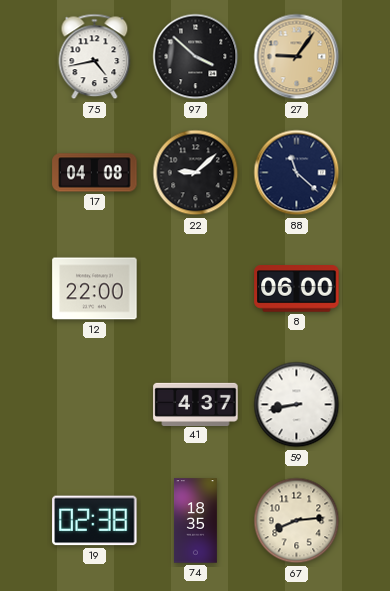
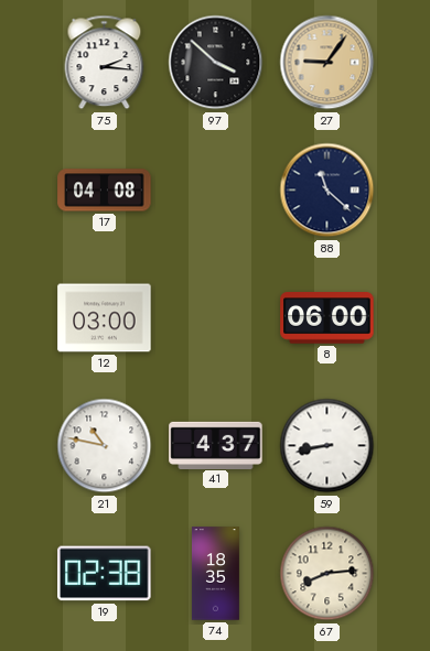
75: 4:43 -> 2:16 (105, 63)
22: 9:08 -> none (196, 173)
12: 22:00 -> 03:00 (105, 318)
21: none -> 10:47 (105, 446)
